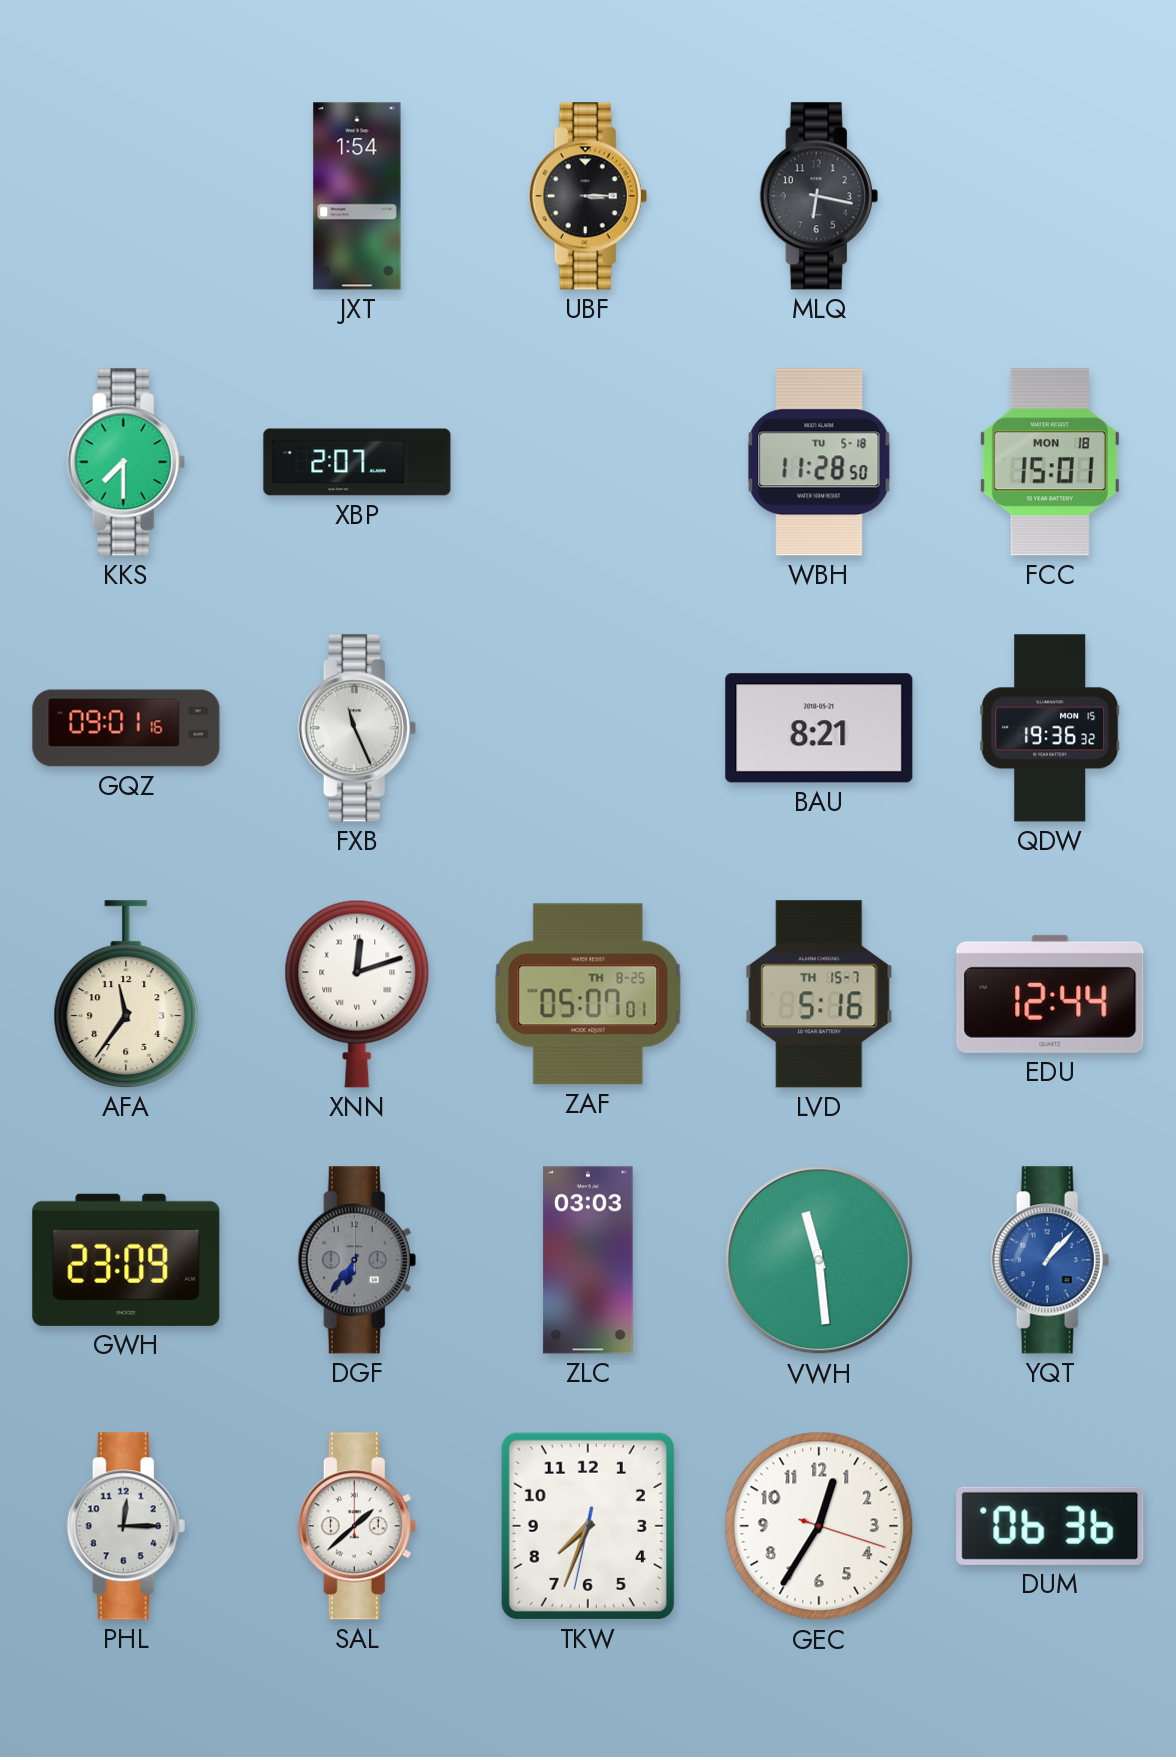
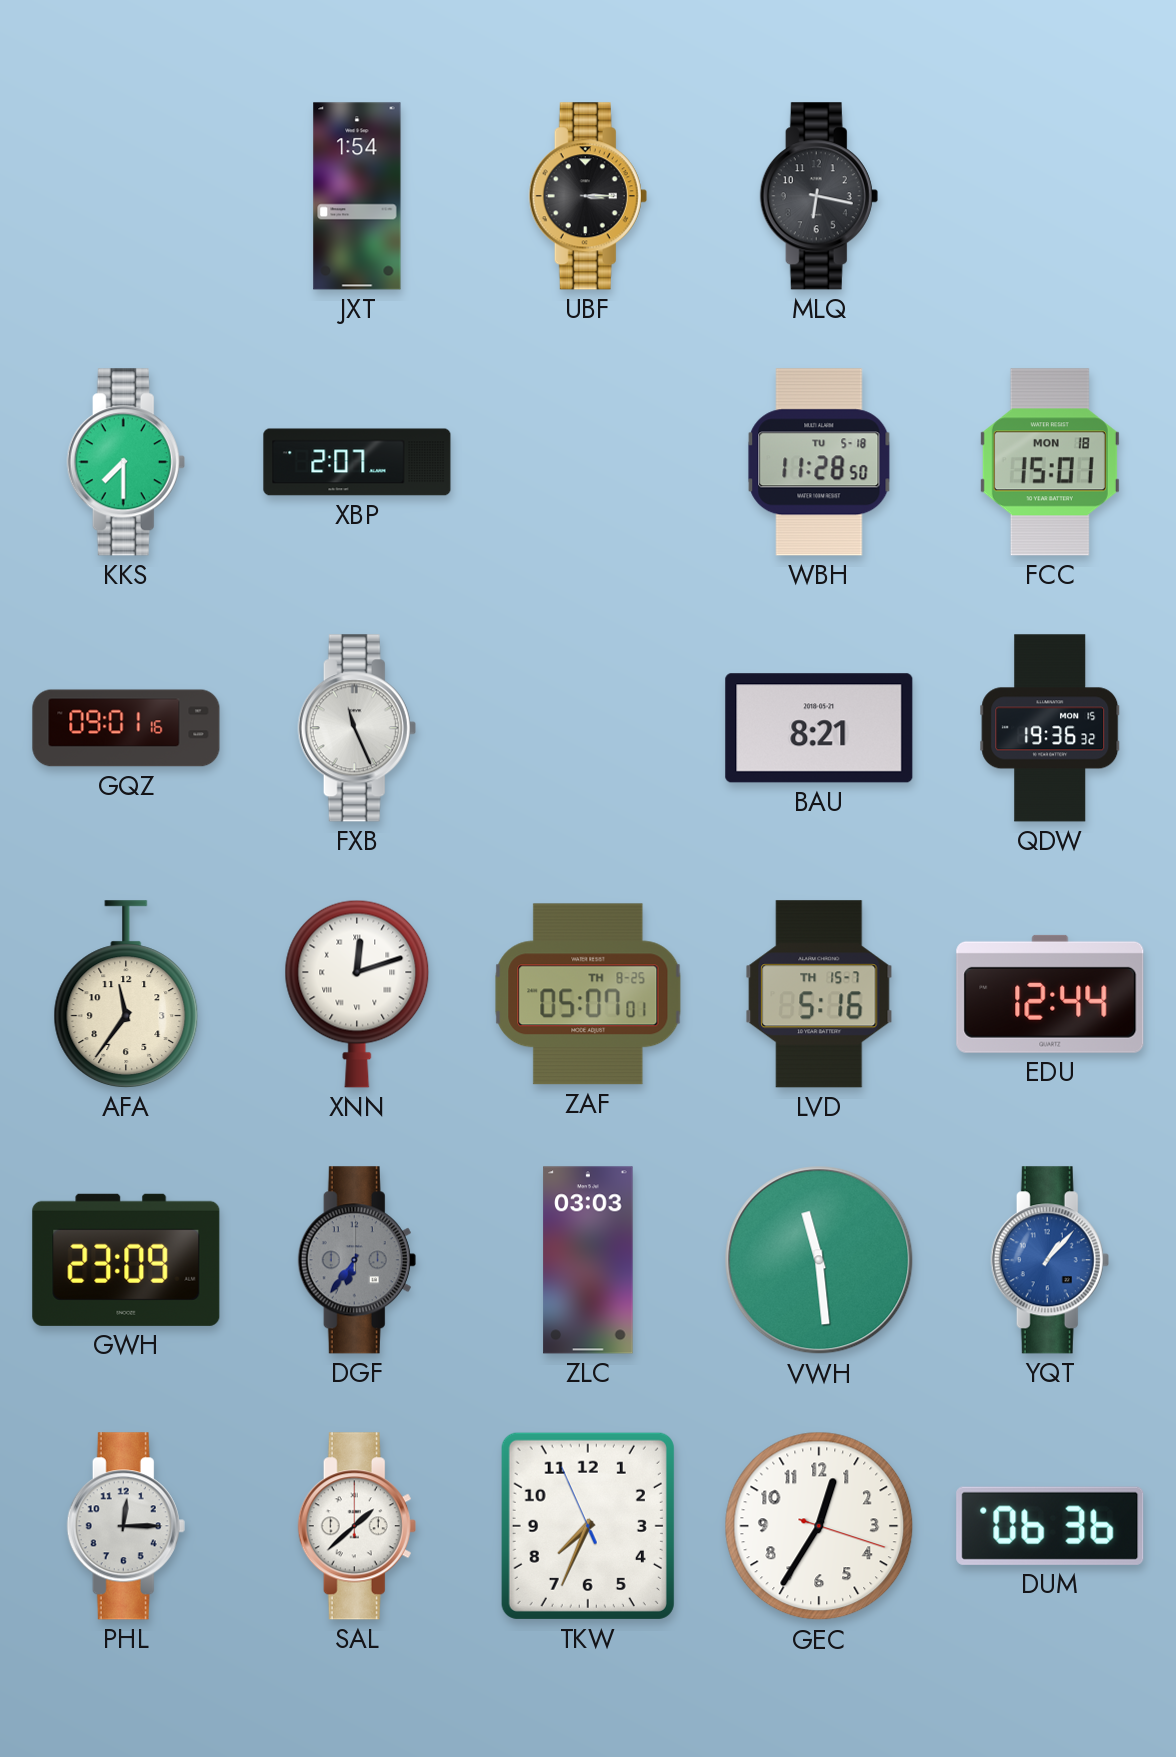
TKW: 7:33:32 -> 7:33:56 (588, 1526)
